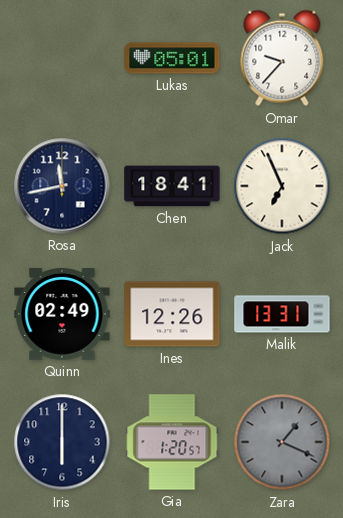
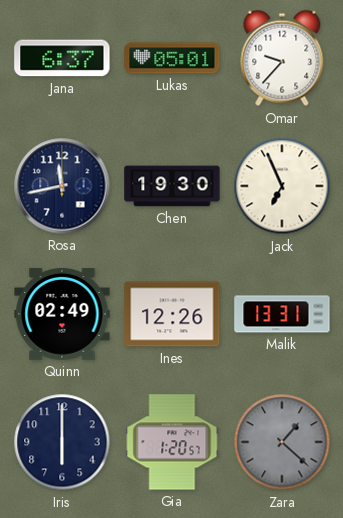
Jana: none -> 6:37 (62, 58)
Chen: 18:41 -> 19:30 (172, 186)
Zara: 1:19 -> 1:22 (282, 442)
